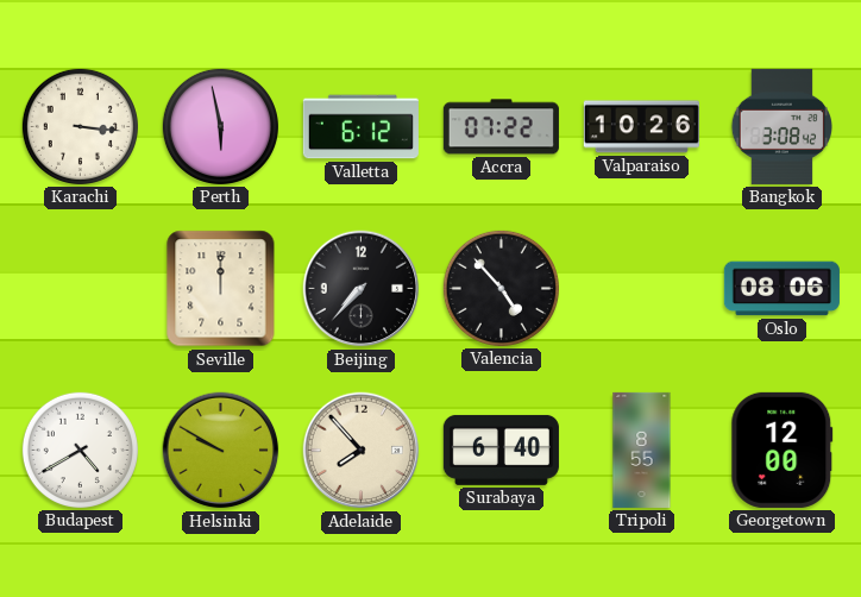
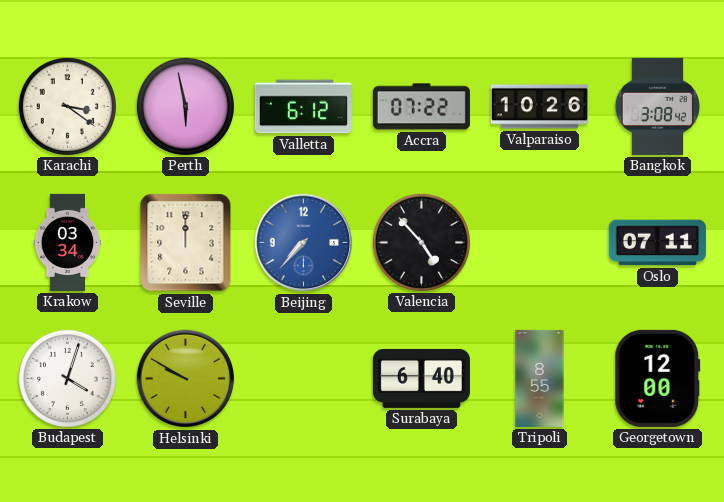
Karachi: 3:16 -> 3:21 (67, 106)
Krakow: none -> 03:34 (68, 242)
Beijing dial: black -> blue (304, 243)
Oslo: 08:06 -> 07:11 (657, 243)
Budapest: 4:40 -> 4:03 (67, 378)
Adelaide: 7:53 -> none (362, 451)
